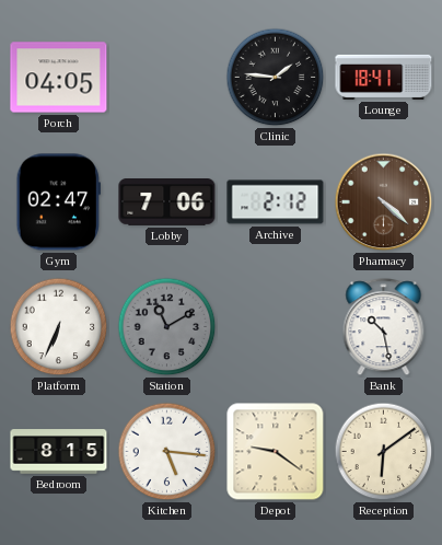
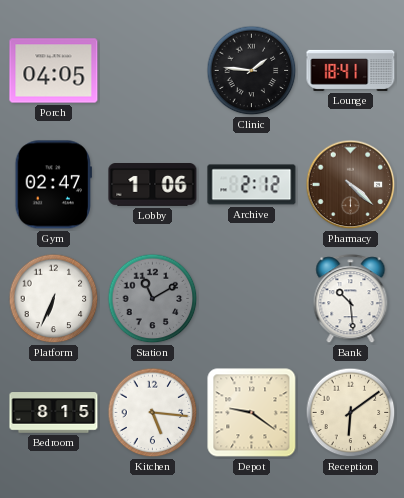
Lobby: 7:06 -> 1:06 (153, 185)
Bank: 10:28 -> 10:29 (351, 299)
